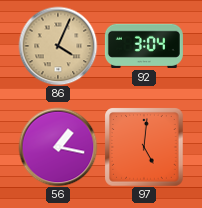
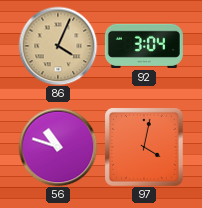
56: 1:17 -> 10:48 (58, 147)
97: 5:01 -> 4:02 (144, 147)
